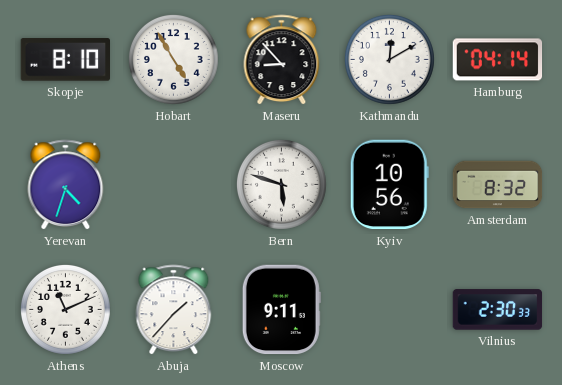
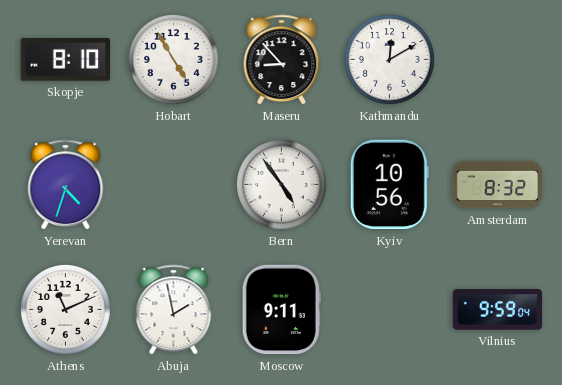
Hamburg: 04:14 -> none (498, 60)
Bern: 5:48 -> 4:54 (281, 184)
Abuja: 1:37 -> 1:58 (174, 310)
Vilnius: 2:30 -> 9:59 (498, 310)
